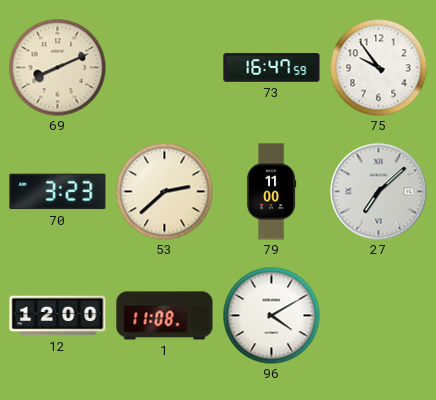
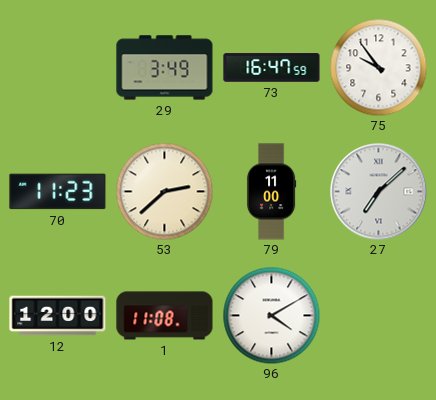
69: 8:11 -> none (57, 67)
29: none -> 3:49 (165, 68)
70: 3:23 -> 11:23 (58, 192)
